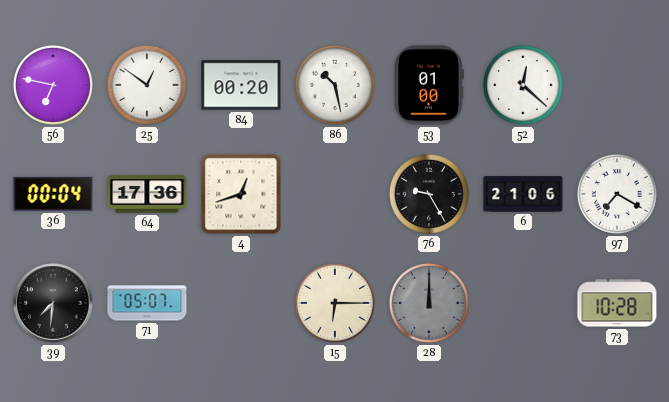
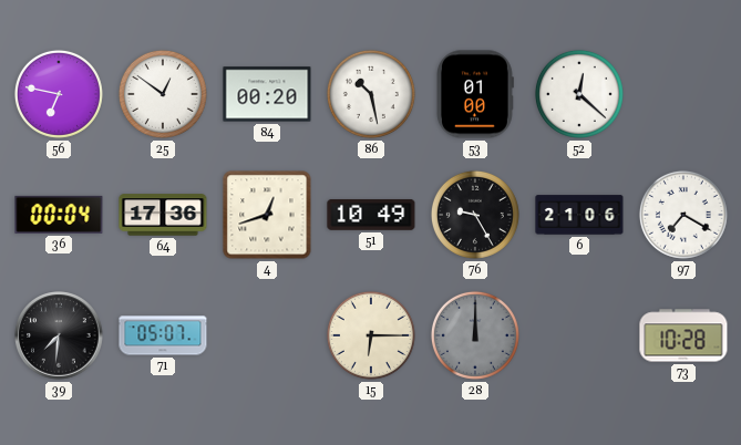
51: none -> 10:49 (371, 215)
